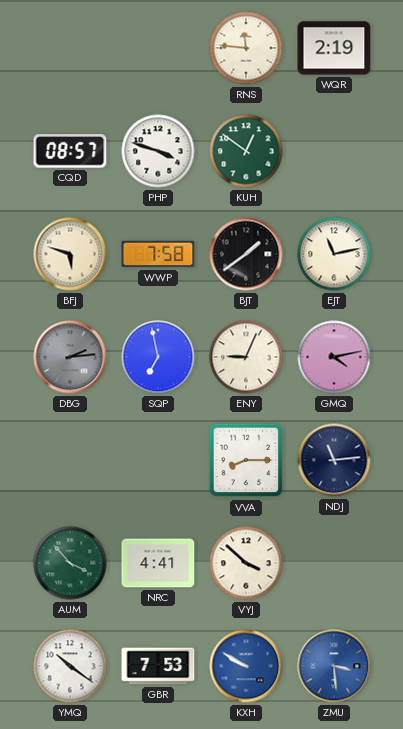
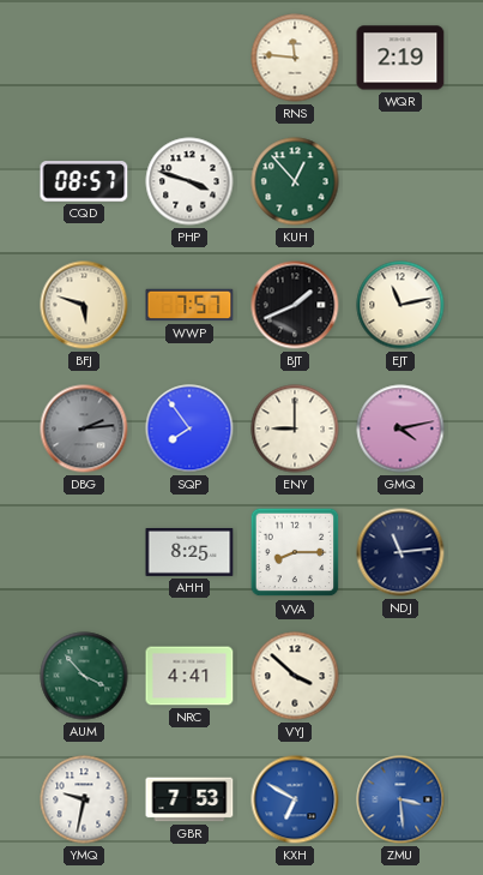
KUH: 12:51 -> 12:53 (295, 181)
WWP: 7:58 -> 7:57 (189, 305)
BJT: 1:39 -> 1:41 (295, 305)
SQP: 6:58 -> 7:54 (189, 428)
ENY: 9:04 -> 9:00 (295, 428)
AHH: none -> 8:25 (189, 552)
YMQ: 10:21 -> 9:32 (84, 799)
KXH: 9:50 -> 6:50 (295, 799)
